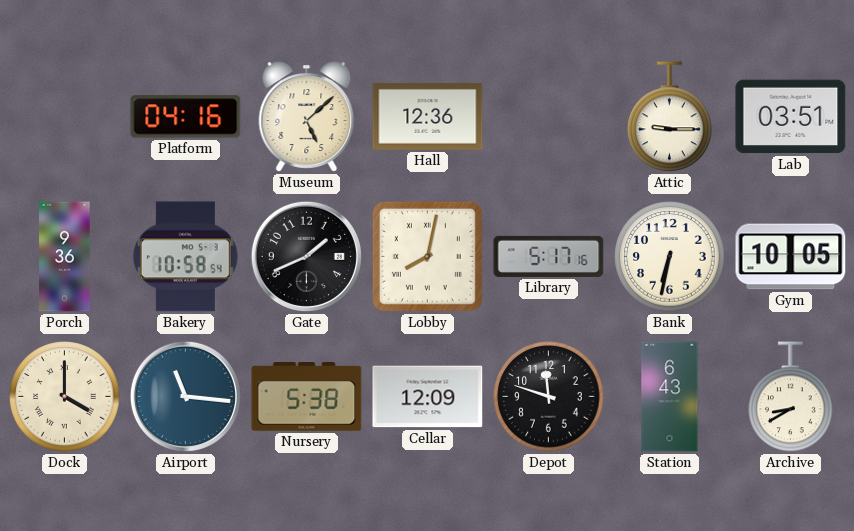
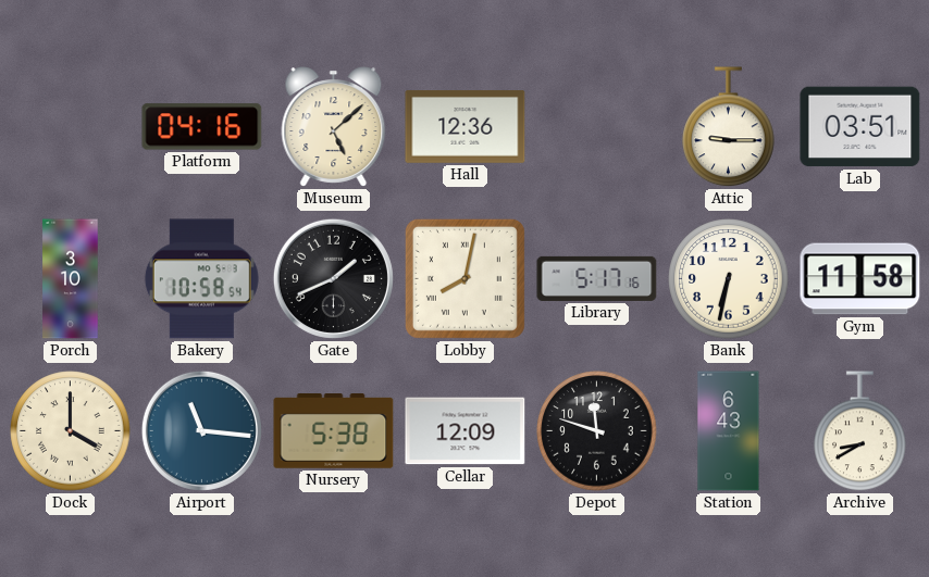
Porch: 9:36 -> 3:10 (71, 279)
Gym: 10:05 -> 11:58 (860, 279)
